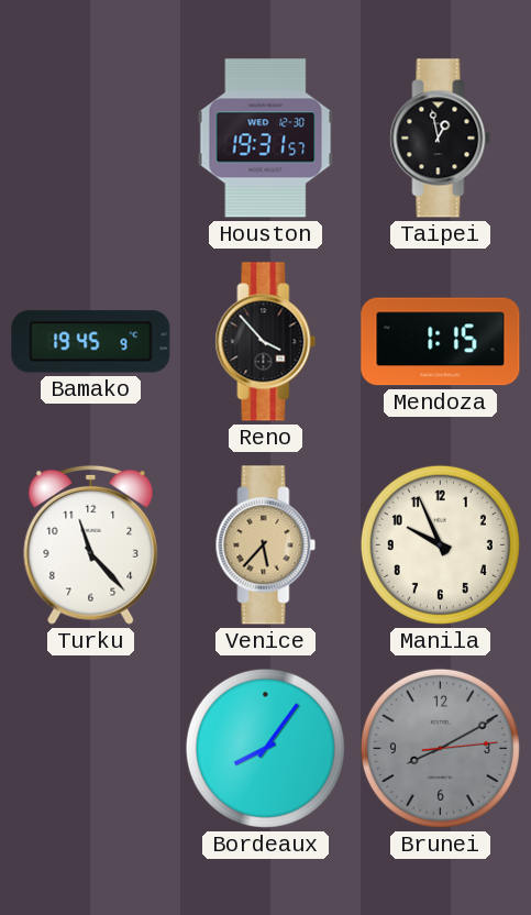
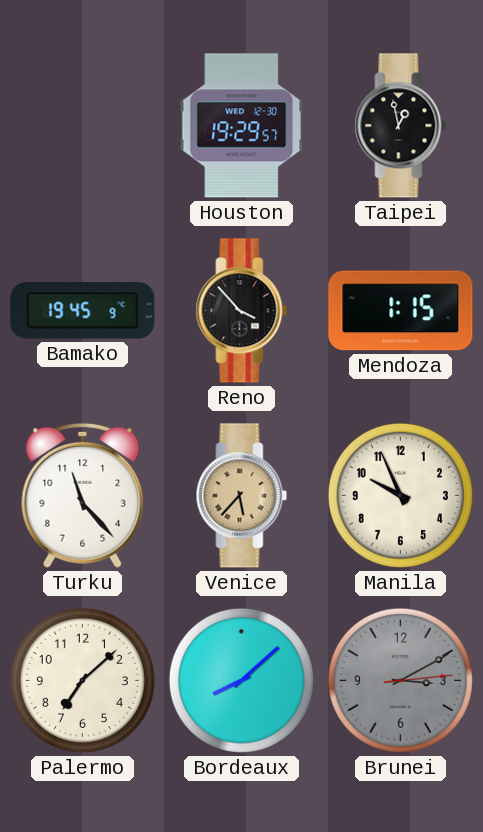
Houston: 19:31 -> 19:29 (242, 126)
Palermo: none -> 7:08 (82, 680)
Bordeaux: 8:06 -> 8:08 (241, 680)
Brunei: 8:10 -> 3:10 (400, 680)
